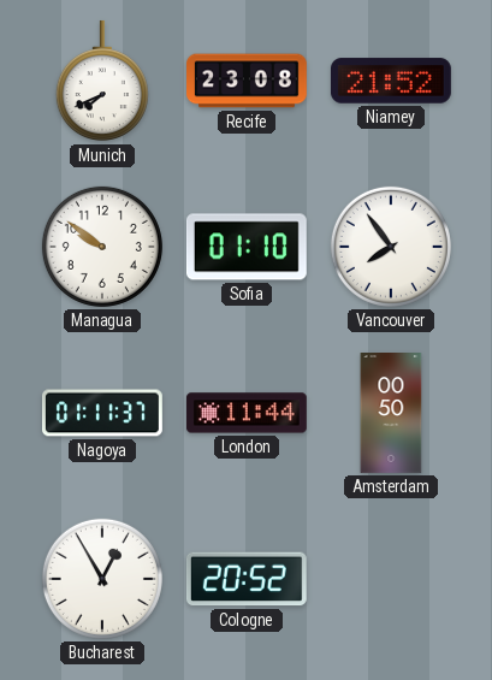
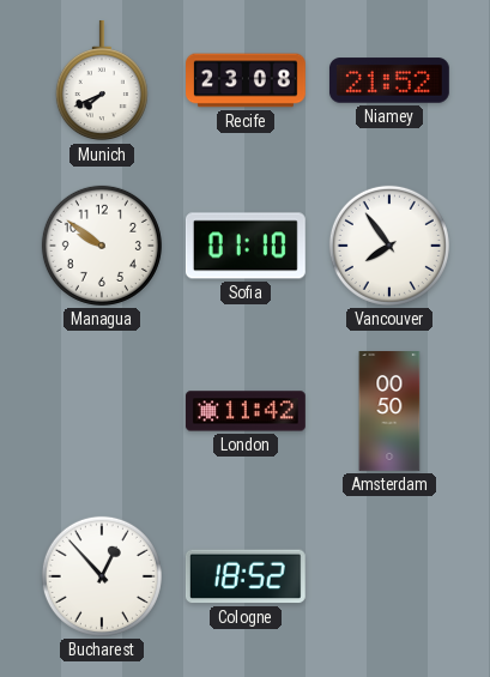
Nagoya: 01:11 -> none (102, 413)
London: 11:44 -> 11:42 (246, 411)
Bucharest: 12:55 -> 12:53 (102, 576)
Cologne: 20:52 -> 18:52 (246, 576)
